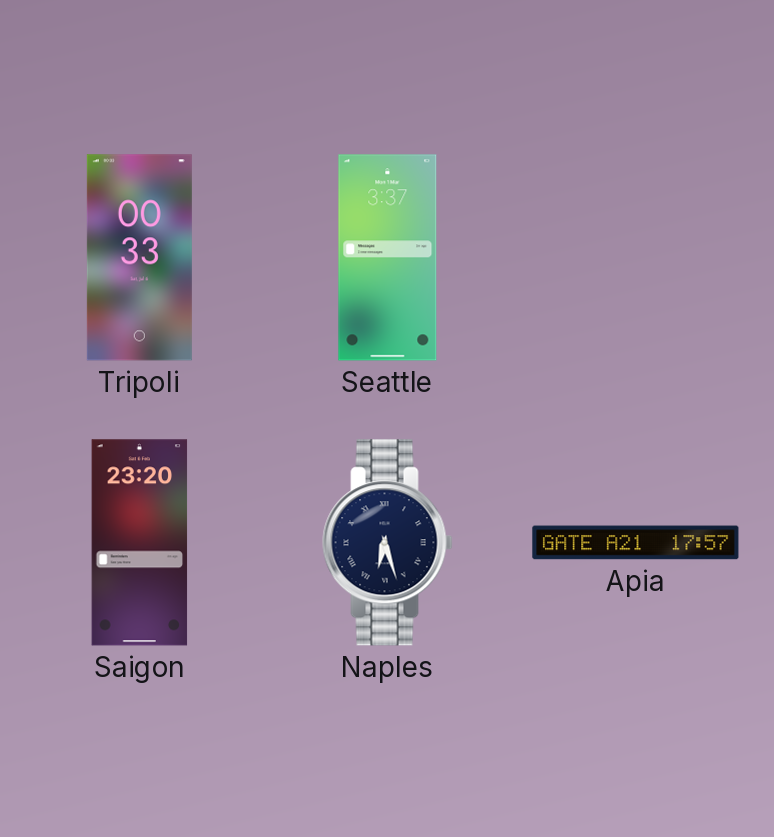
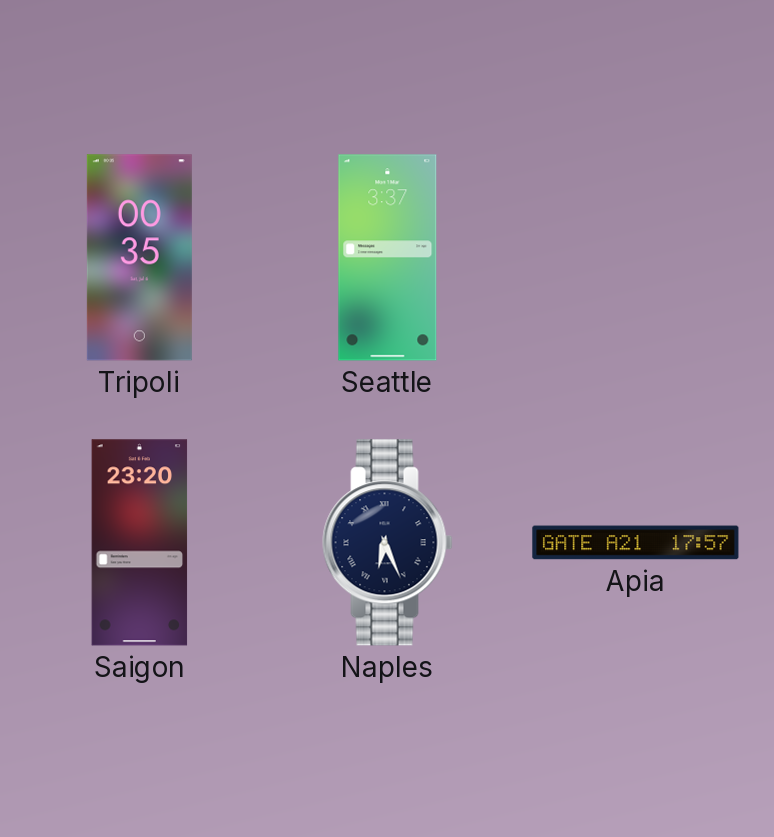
Tripoli: 00:33 -> 00:35 (139, 258)
Naples: 6:27 -> 6:26 (388, 543)
